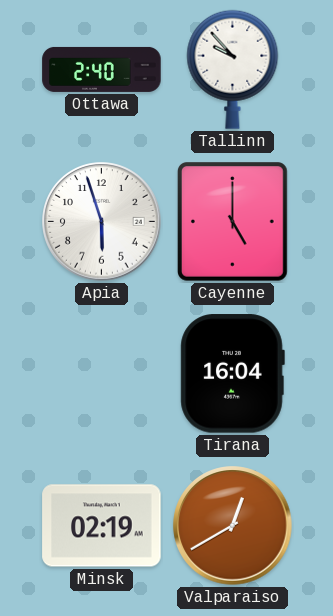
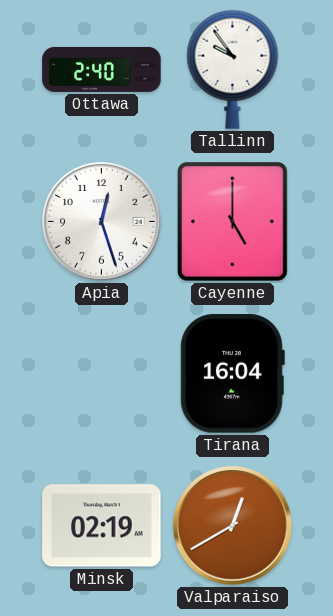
Tallinn: 9:53 -> 9:54 (233, 69)
Apia: 5:57 -> 12:27 (102, 222)
